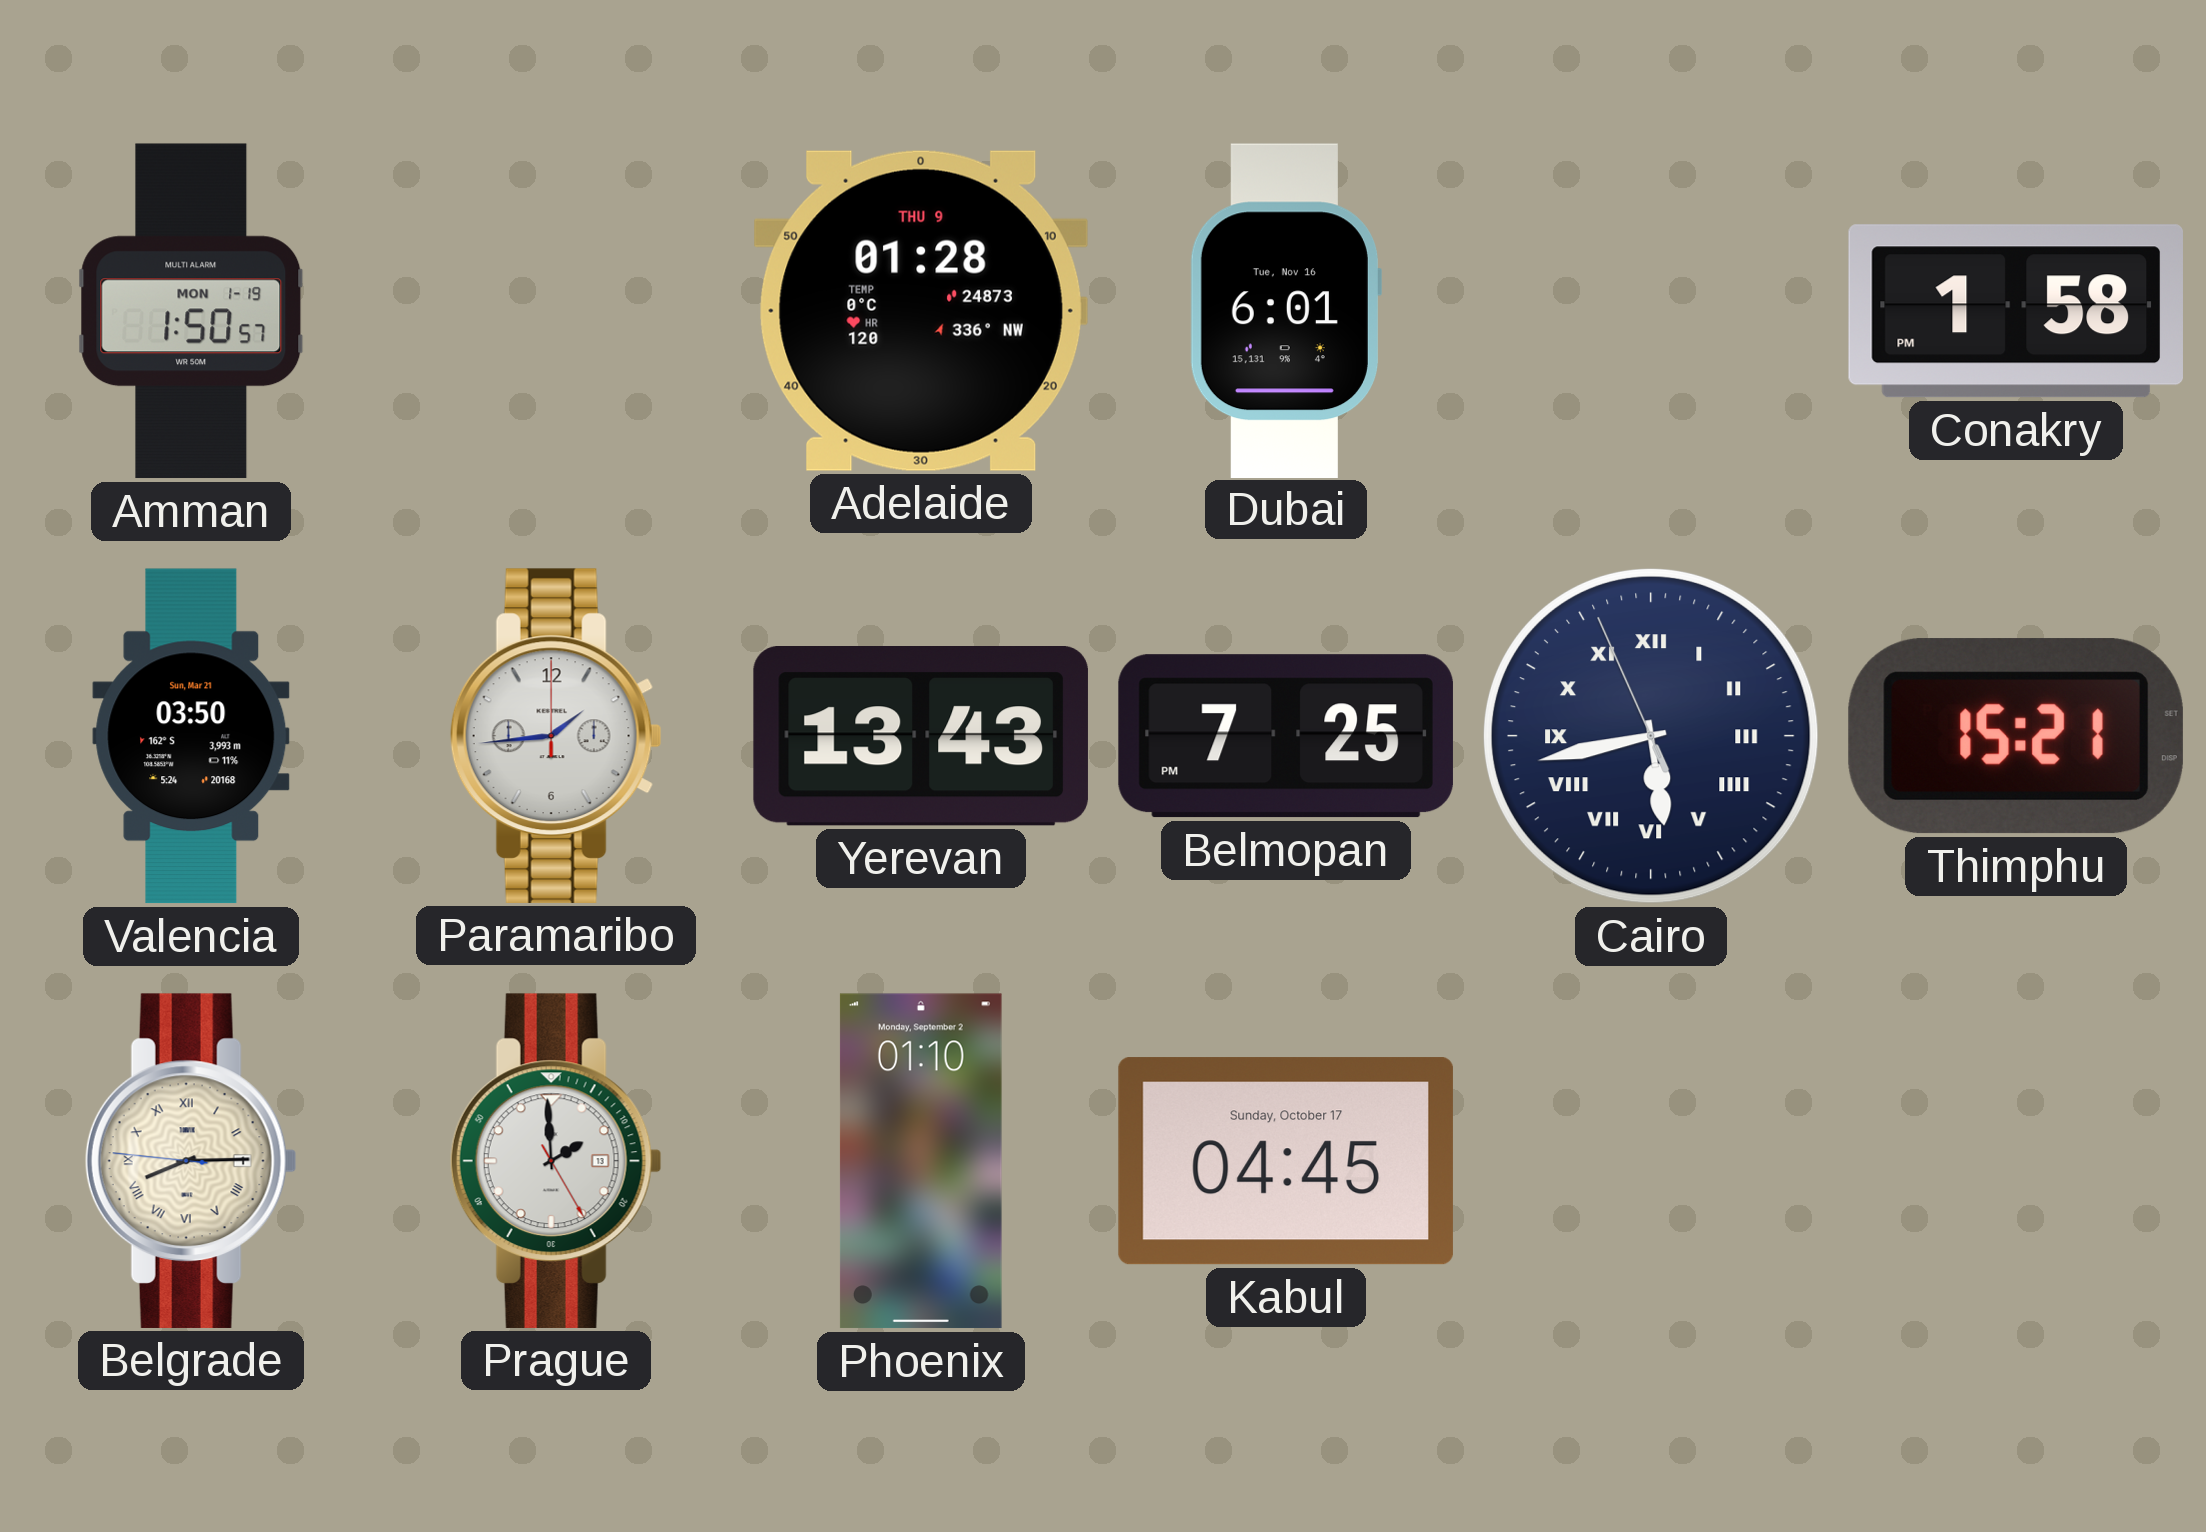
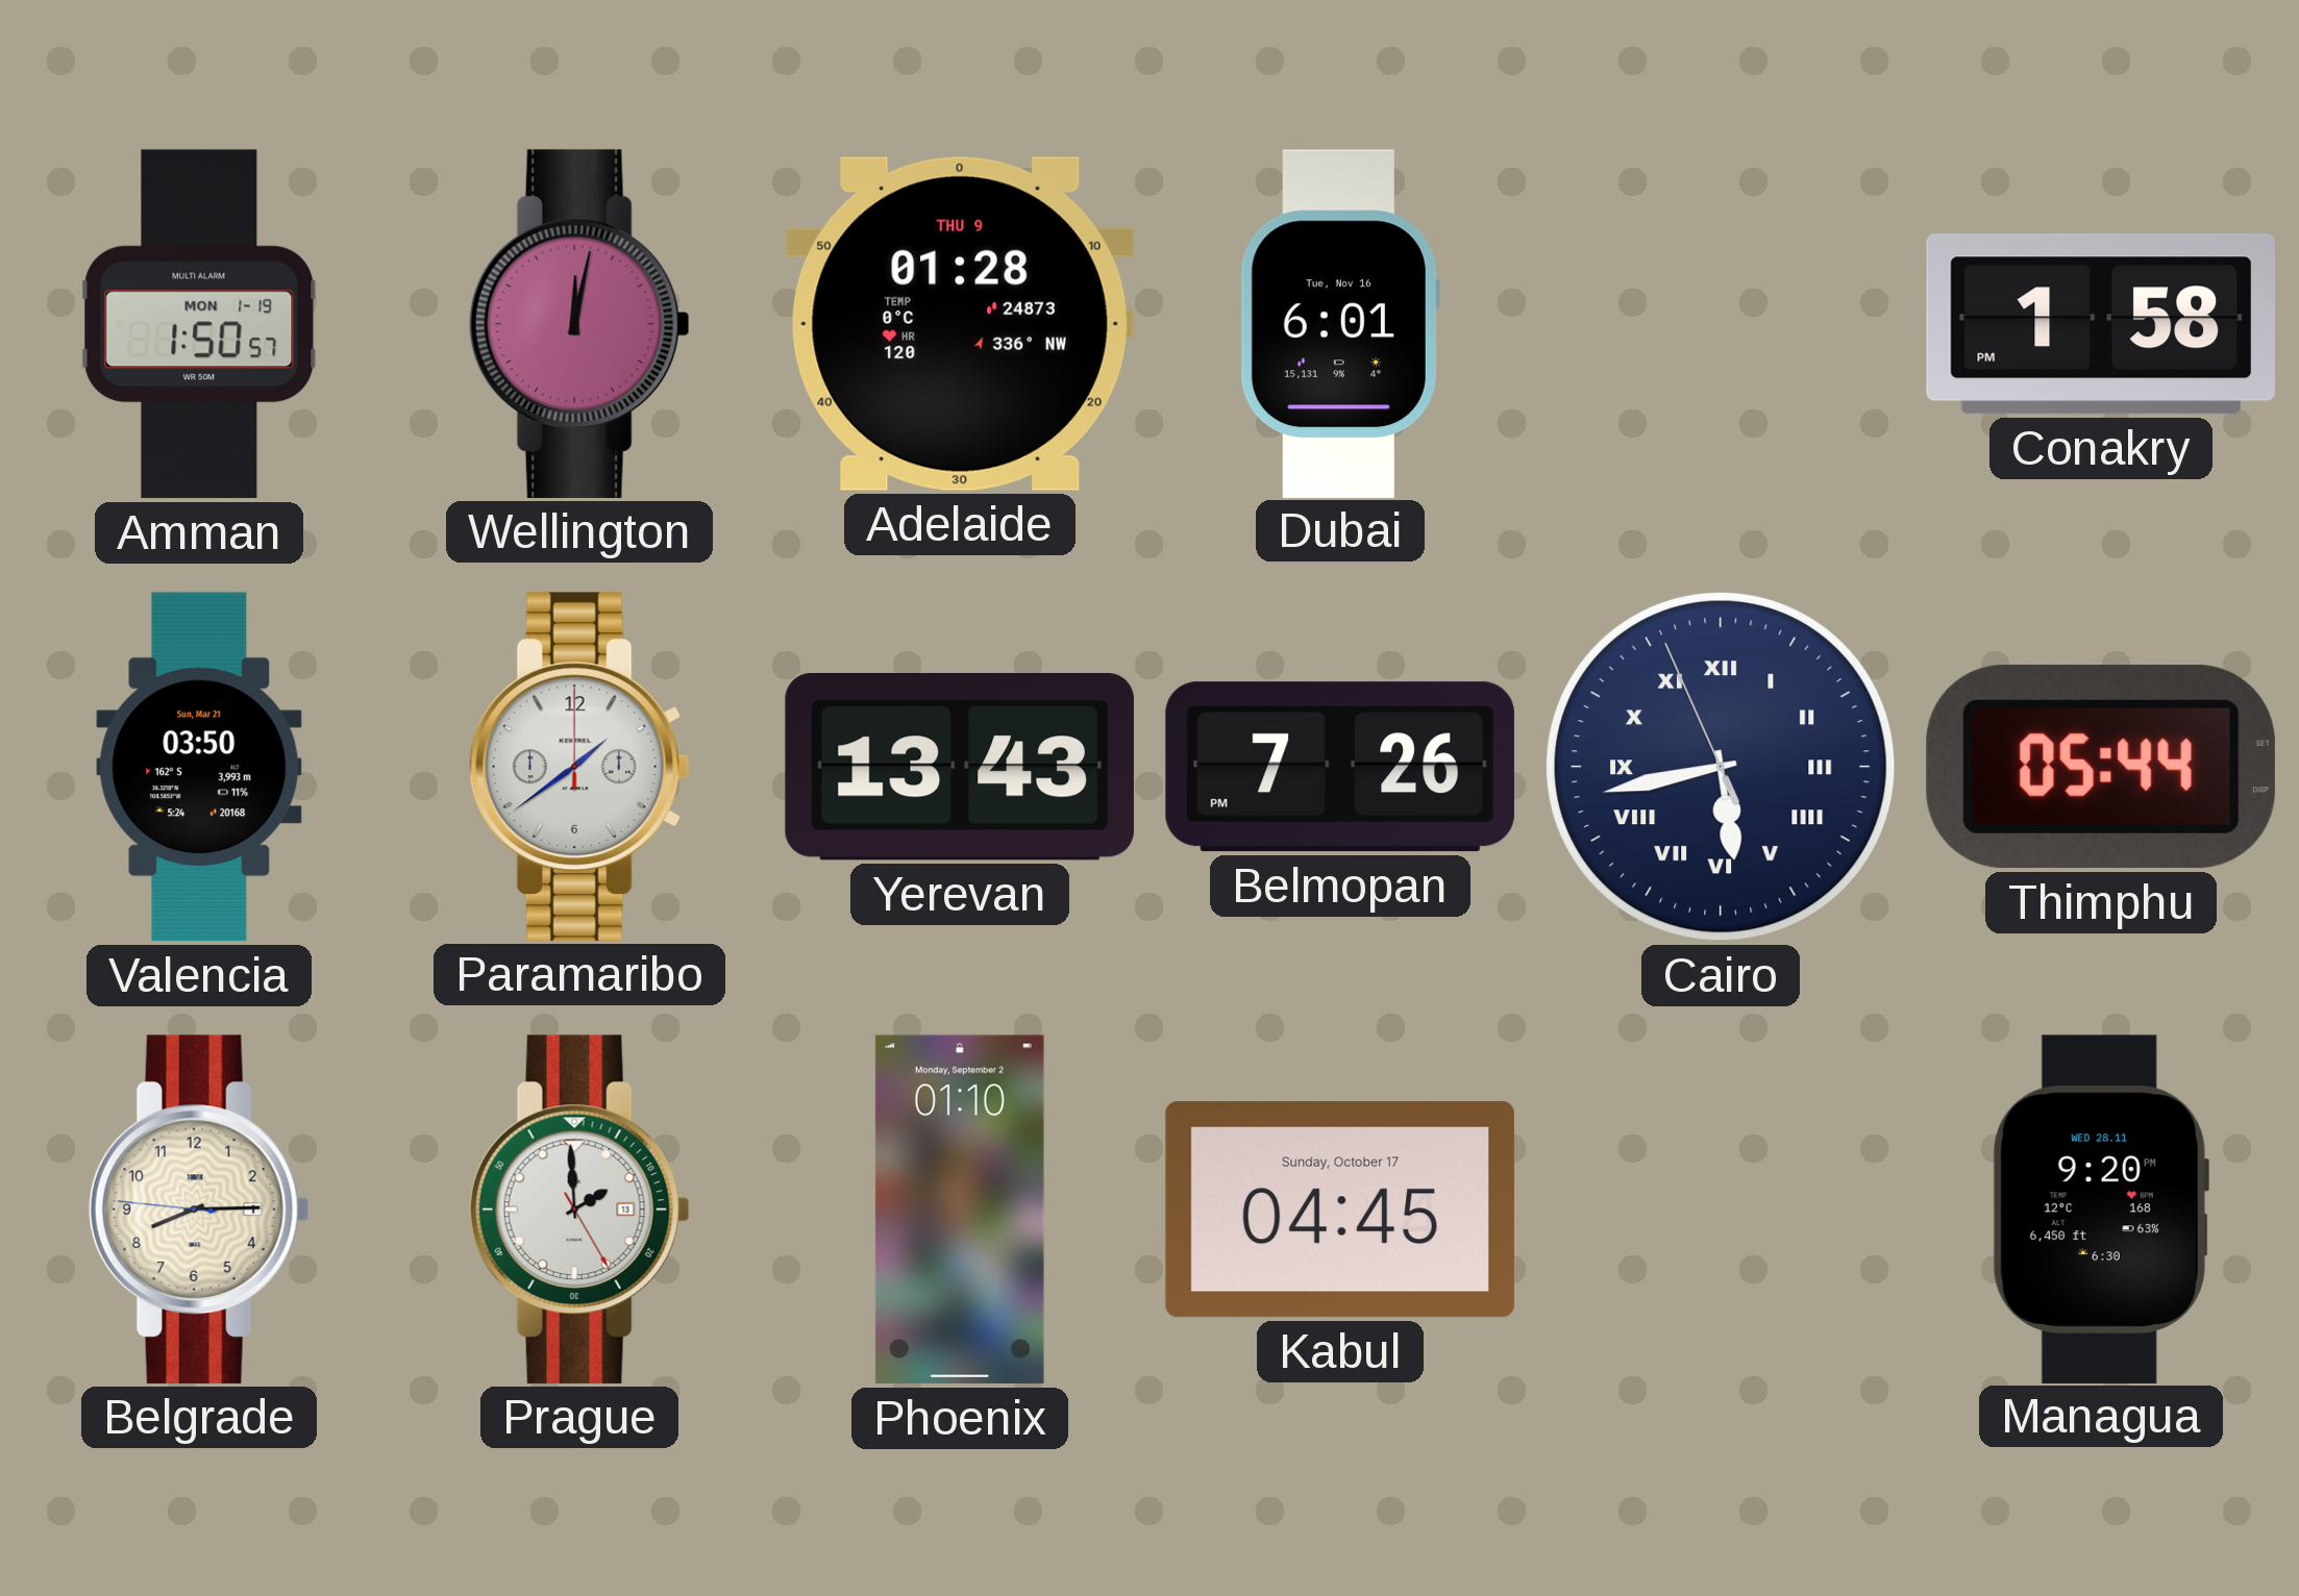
Wellington: none -> 12:02 (579, 324)
Paramaribo: 1:44 -> 1:39 (579, 767)
Belmopan: 7:25 -> 7:26 (1340, 767)
Thimphu: 15:21 -> 05:44 (2101, 767)
Belgrade numerals: Roman -> Arabic (199, 1210)
Managua: none -> 9:20 (2100, 1208)
